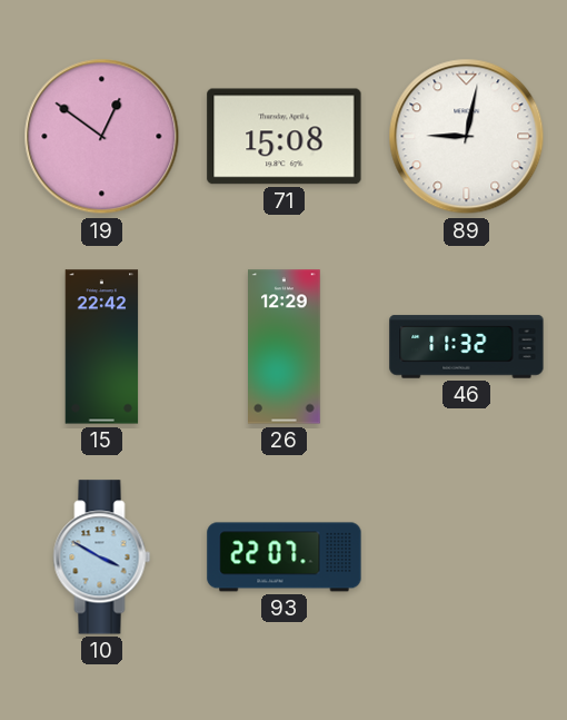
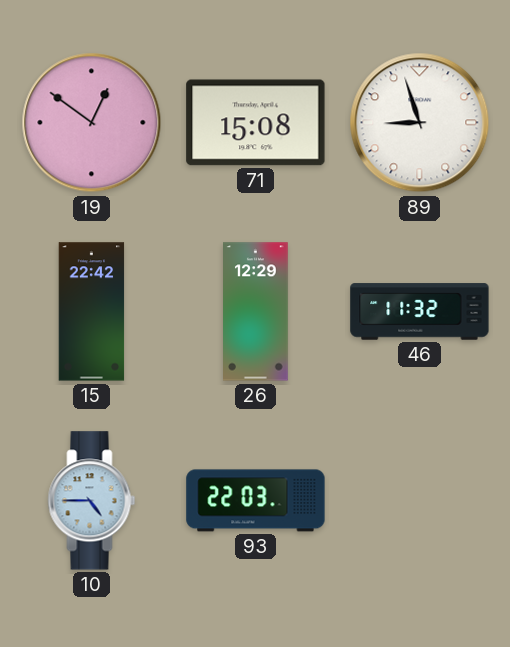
89: 9:02 -> 8:57 (420, 123)
10: 3:50 -> 4:45 (92, 501)
93: 22:07 -> 22:03 (256, 501)
